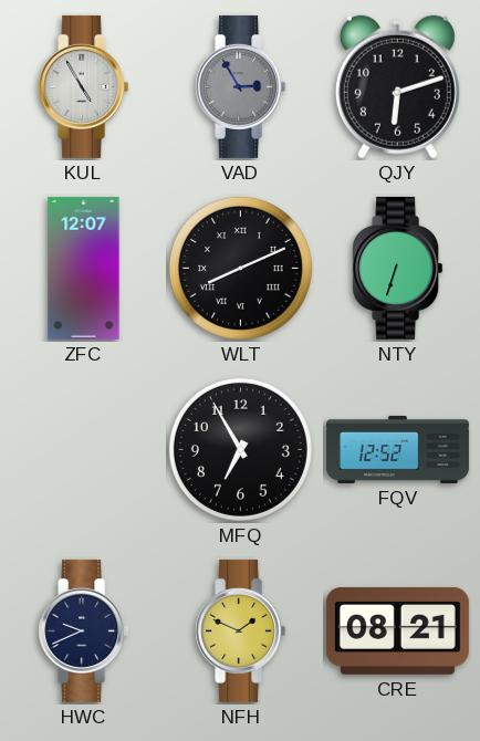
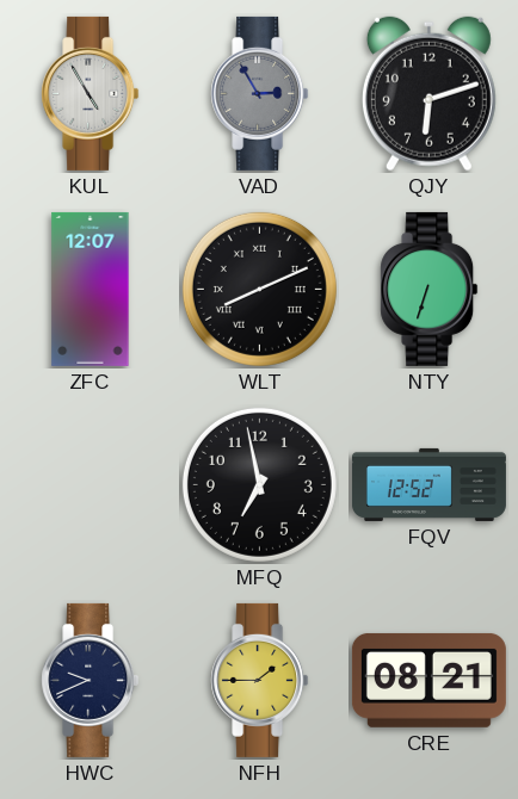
MFQ: 6:55 -> 6:58 (259, 484)
NFH: 1:49 -> 1:45 (260, 680)
